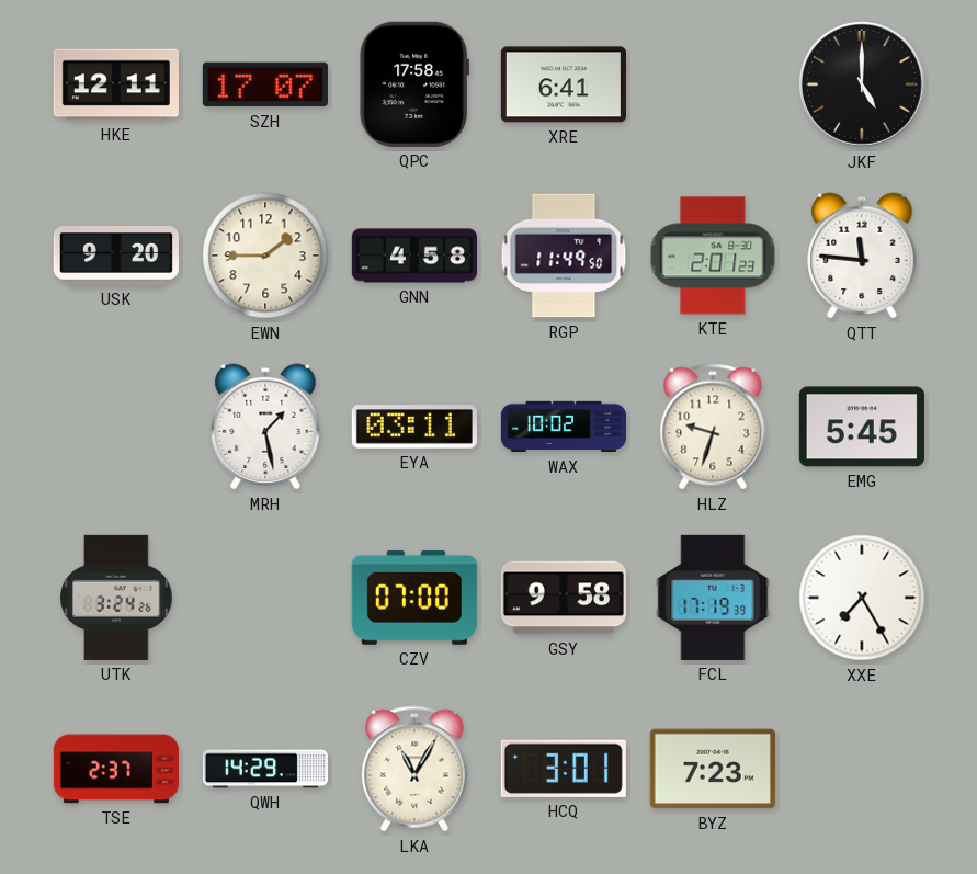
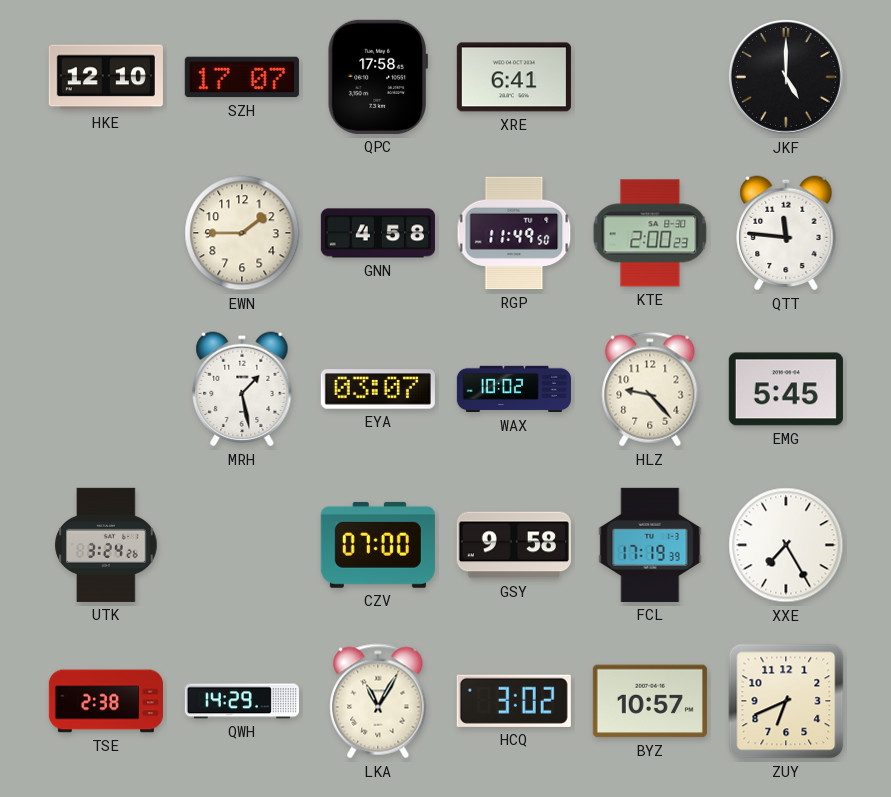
HKE: 12:11 -> 12:10 (106, 77)
USK: 9:20 -> none (116, 256)
KTE: 2:01 -> 2:00 (650, 233)
EYA: 03:11 -> 03:07 (378, 389)
HLZ: 9:33 -> 9:23 (650, 389)
TSE: 2:37 -> 2:38 (105, 701)
HCQ: 3:01 -> 3:02 (514, 701)
BYZ: 7:23 -> 10:57 (650, 701)
ZUY: none -> 6:41 (786, 701)
